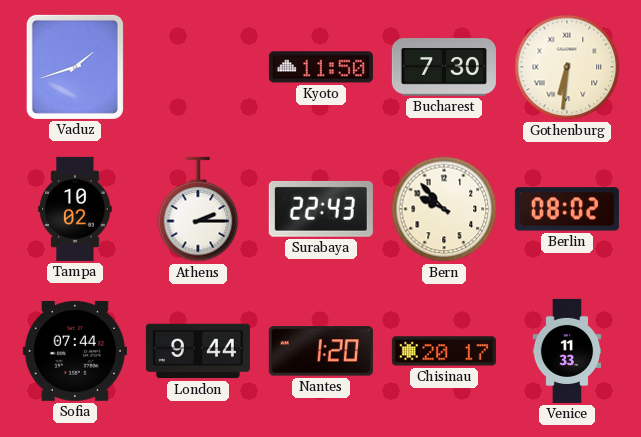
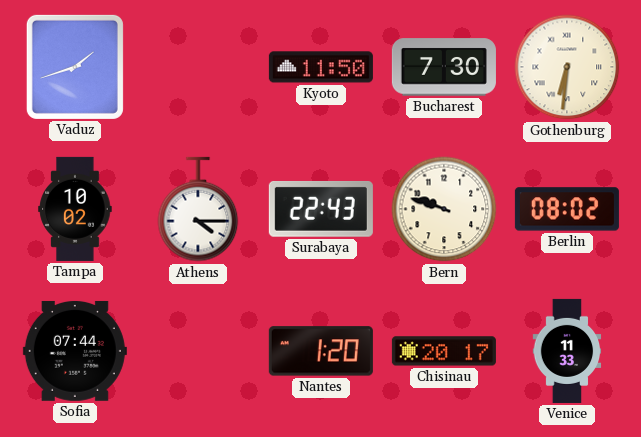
Athens: 2:15 -> 4:15 (198, 209)
Bern: 9:53 -> 9:48 (444, 209)
London: 9:44 -> none (198, 351)
